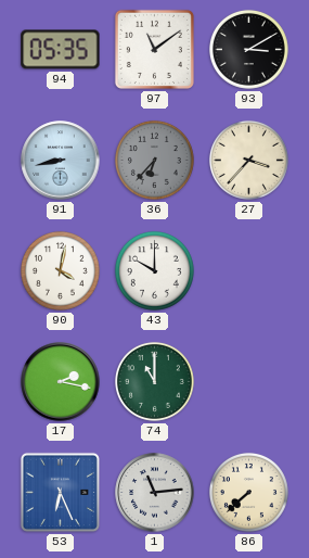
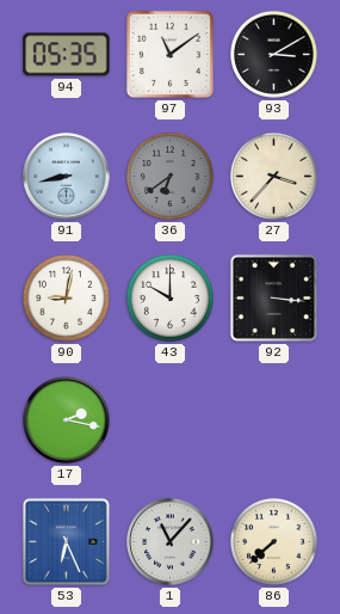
36: 6:37 -> 6:39 (169, 176)
90: 4:02 -> 9:02 (66, 297)
92: none -> 3:16 (273, 297)
74: 11:00 -> none (154, 381)
1: 11:14 -> 11:07 (171, 542)
